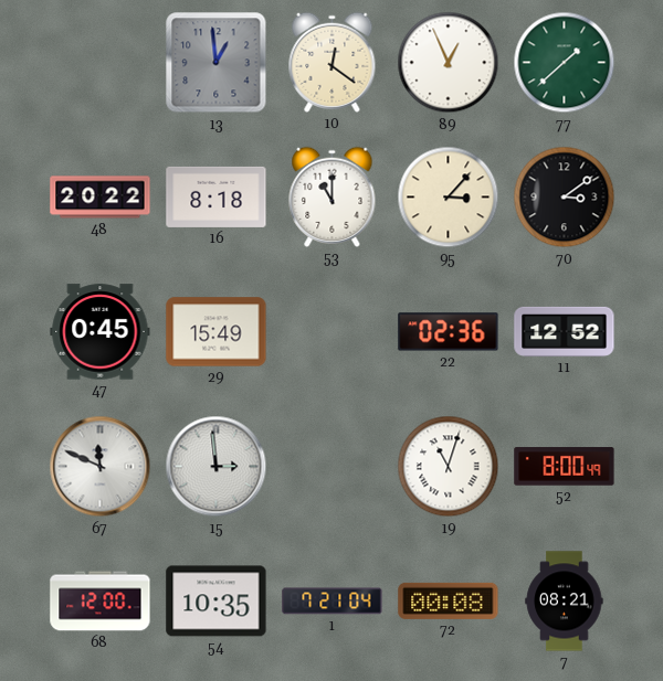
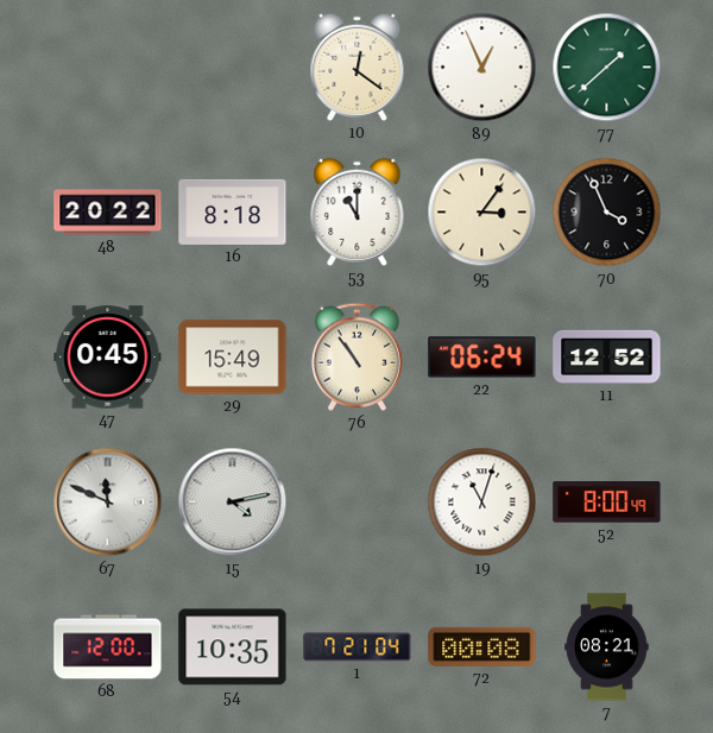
13: 12:59 -> none (217, 63)
95: 3:07 -> 3:06 (482, 213)
70: 3:09 -> 3:56 (607, 213)
76: none -> 10:54 (356, 356)
22: 02:36 -> 06:24 (482, 358)
15: 2:59 -> 4:13 (233, 503)
